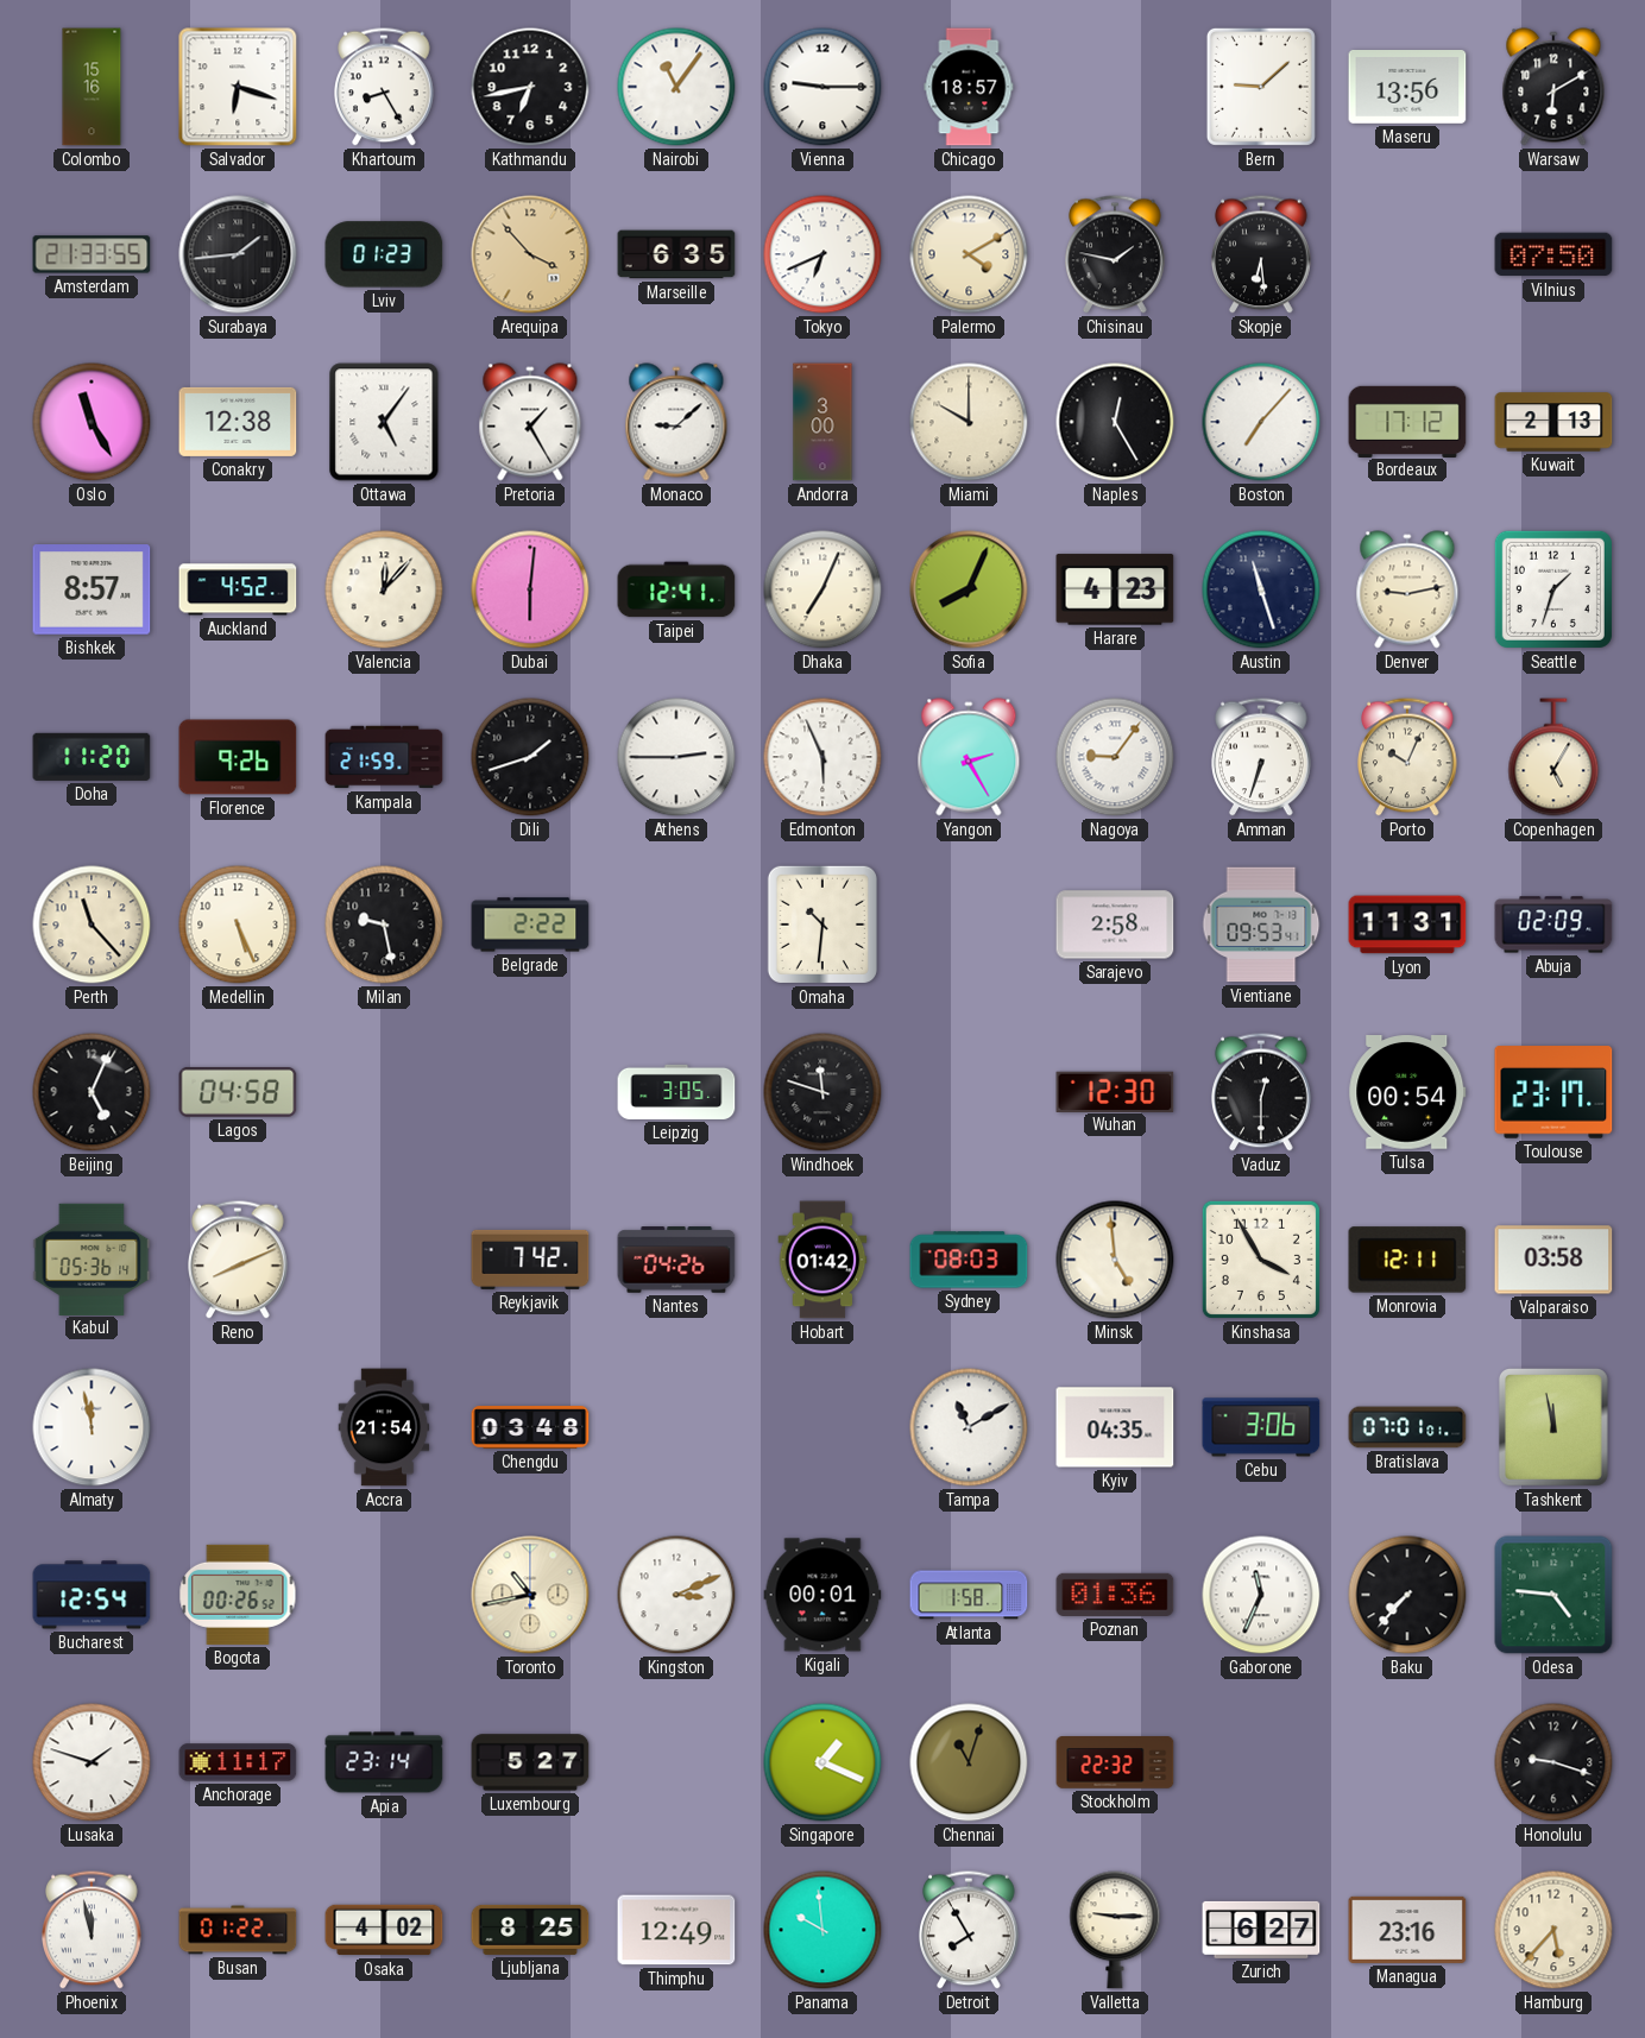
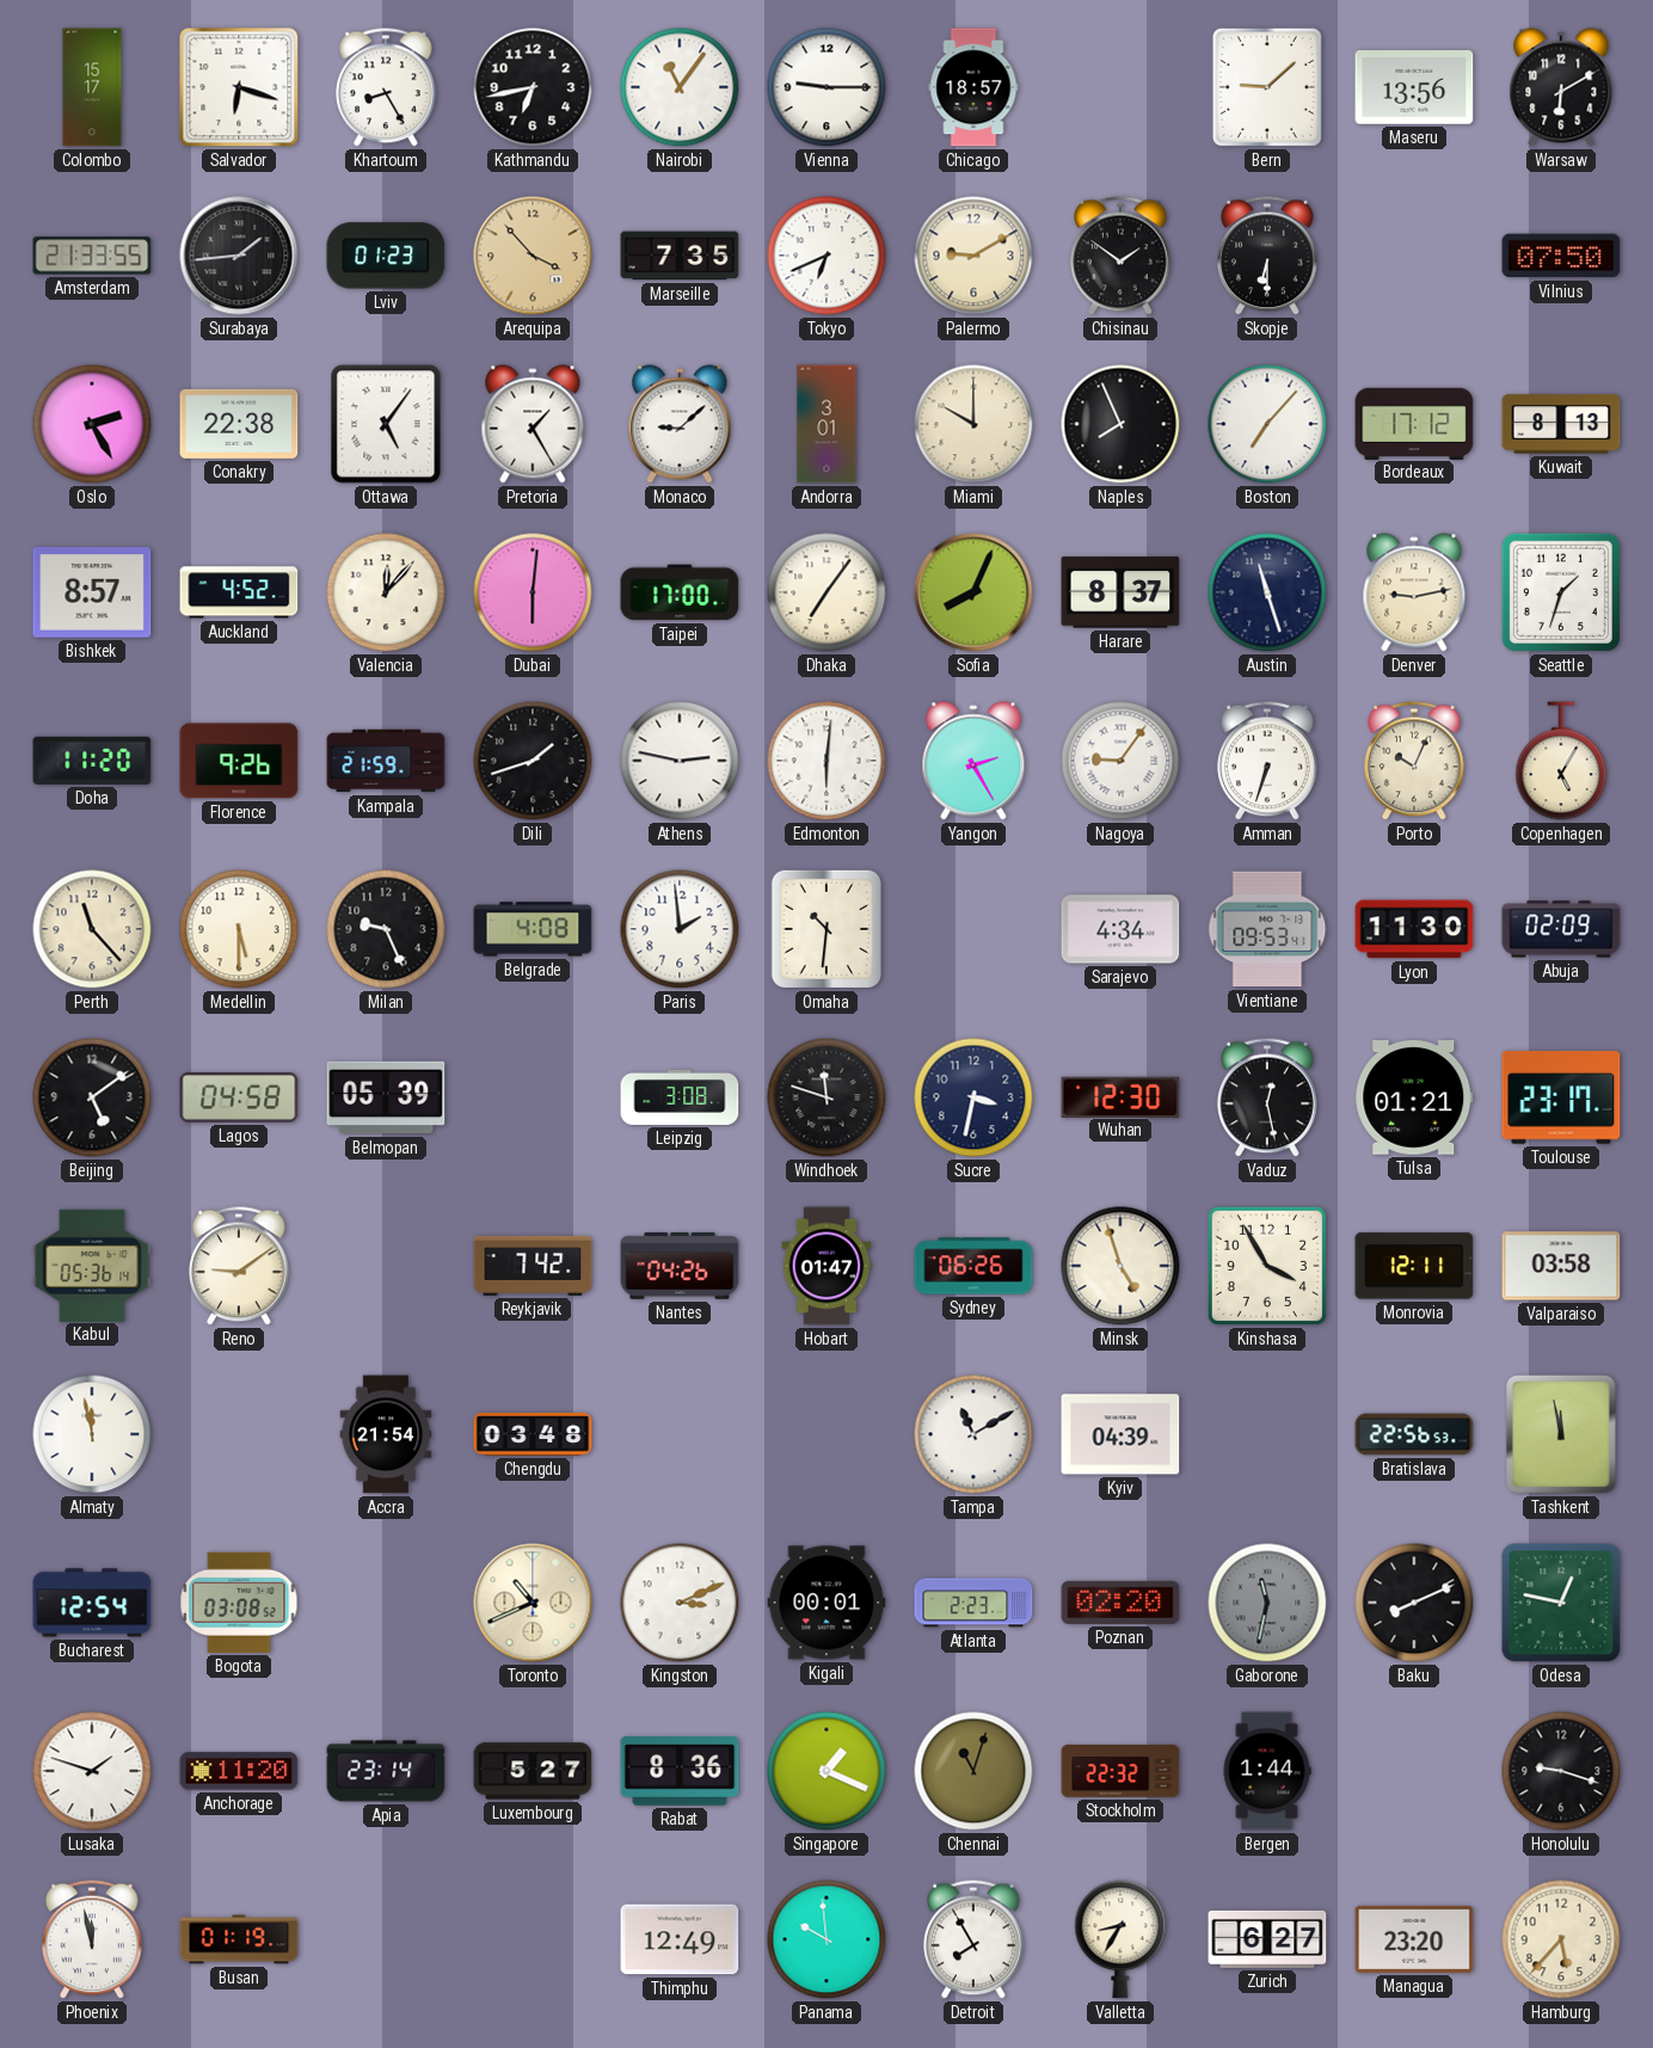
Colombo: 15:16 -> 15:17 (92, 87)
Marseille: 6:35 -> 7:35 (680, 256)
Palermo: 4:10 -> 9:10 (973, 256)
Chisinau: 1:47 -> 1:51 (1122, 256)
Skopje: 6:29 -> 6:30 (1268, 256)
Oslo: 11:25 -> 2:25 (92, 424)
Conakry: 12:38 -> 22:38 (239, 424)
Andorra: 3:00 -> 3:01 (826, 424)
Naples: 12:25 -> 7:56 (1120, 424)
Kuwait: 2:13 -> 8:13 (1561, 424)
Taipei: 12:41 -> 17:00 (680, 592)
Dhaka: 7:04 -> 7:06 (826, 592)
Harare: 4:23 -> 8:37 (1120, 592)
Athens: 2:45 -> 2:47 (680, 761)
Edmonton: 5:56 -> 6:01 (826, 761)
Medellin: 5:26 -> 5:30 (239, 929)
Milan: 9:28 -> 9:26 (386, 929)
Belgrade: 2:22 -> 4:08 (533, 929)
Paris: none -> 1:59 (680, 929)
Sarajevo: 2:58 -> 4:34 (1120, 929)
Lyon: 11:31 -> 11:30 (1414, 929)
Beijing: 5:04 -> 5:09 (92, 1097)
Belmopan: none -> 05:39 (386, 1097)
Leipzig: 3:05 -> 3:08 (680, 1097)
Sucre: none -> 3:32 (973, 1097)
Vaduz: 12:30 -> 12:28 (1268, 1097)
Tulsa: 00:54 -> 01:21 (1414, 1099)
Reno: 8:11 -> 9:09 (240, 1266)
Hobart: 01:42 -> 01:47 (826, 1266)
Sydney: 08:03 -> 06:26 (973, 1266)
Minsk: 4:59 -> 4:57 (1120, 1266)
Kyiv: 04:35 -> 04:39 (1120, 1434)
Cebu: 3:06 -> none (1261, 1427)
Bratislava: 07:01 -> 22:56 (1414, 1434)
Bogota: 00:26 -> 03:08 (239, 1603)
Toronto: 10:43 -> 10:41 (533, 1603)
Atlanta: 1:58 -> 2:23 (973, 1603)
Poznan: 01:36 -> 02:20 (1120, 1603)
Gaborone: 11:34 -> 11:32 (1267, 1603)
Gaborone dial: white -> grey (1267, 1603)
Baku: 7:37 -> 8:11 (1414, 1603)
Odesa: 4:46 -> 12:47 (1561, 1603)
Anchorage: 11:17 -> 11:20 (239, 1771)
Rabat: none -> 8:36 (680, 1771)
Bergen: none -> 1:44 (1267, 1771)
Busan: 01:22 -> 01:19 (239, 1939)
Osaka: 4:02 -> none (384, 1930)
Ljubljana: 8:25 -> none (530, 1930)
Valletta: 9:15 -> 8:35 (1120, 1939)
Managua: 23:16 -> 23:20 (1414, 1939)
